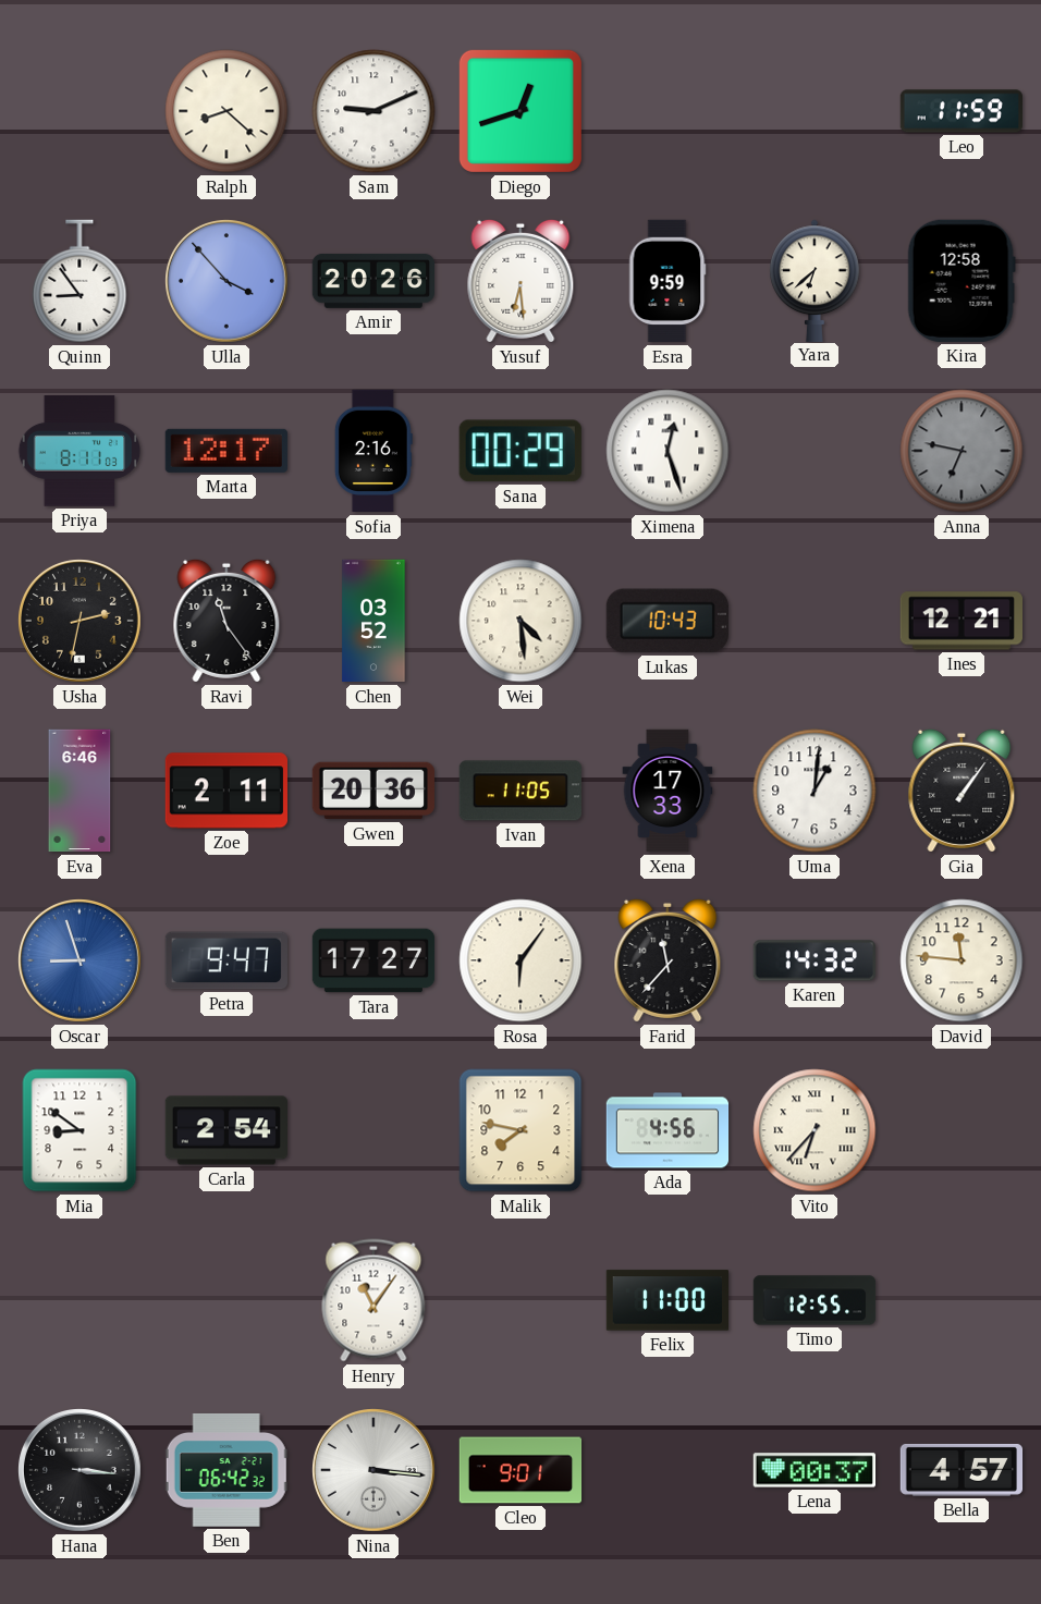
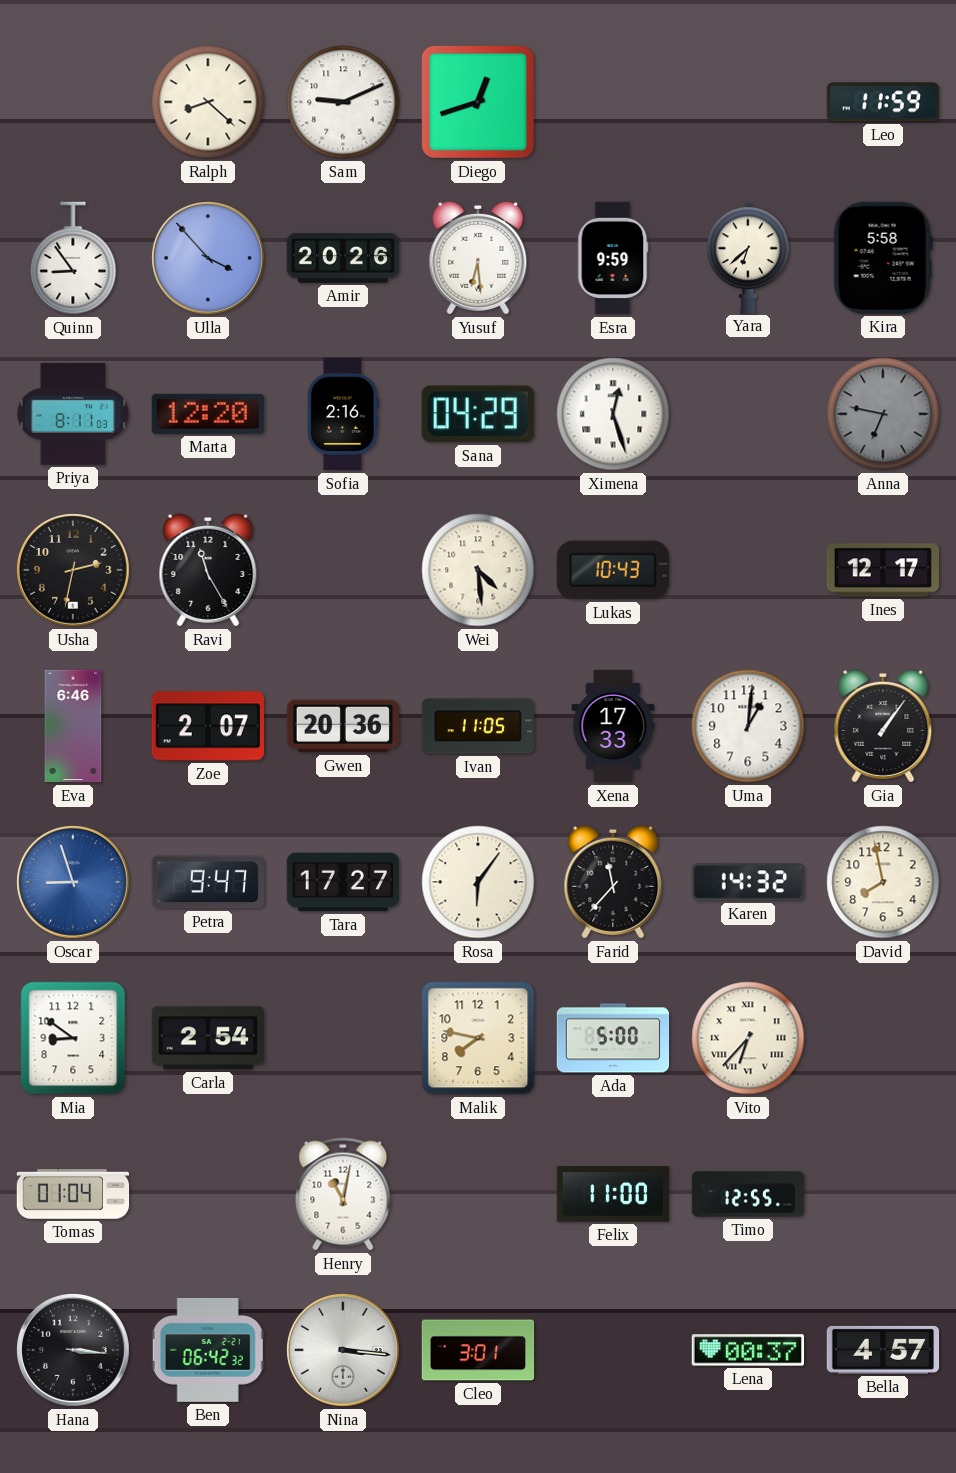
Kira: 12:58 -> 5:58 (883, 258)
Marta: 12:17 -> 12:20 (208, 414)
Sana: 00:29 -> 04:29 (478, 414)
Ravi: 11:24 -> 11:25 (208, 570)
Chen: 03:52 -> none (373, 621)
Ines: 12:21 -> 12:17 (882, 570)
Zoe: 2:11 -> 2:07 (207, 726)
David: 11:46 -> 7:58 (883, 882)
Ada: 4:56 -> 5:00 (613, 1038)
Tomas: none -> 01:04 (73, 1194)
Henry: 11:06 -> 11:02 (343, 1194)
Cleo: 9:01 -> 3:01 (478, 1350)
